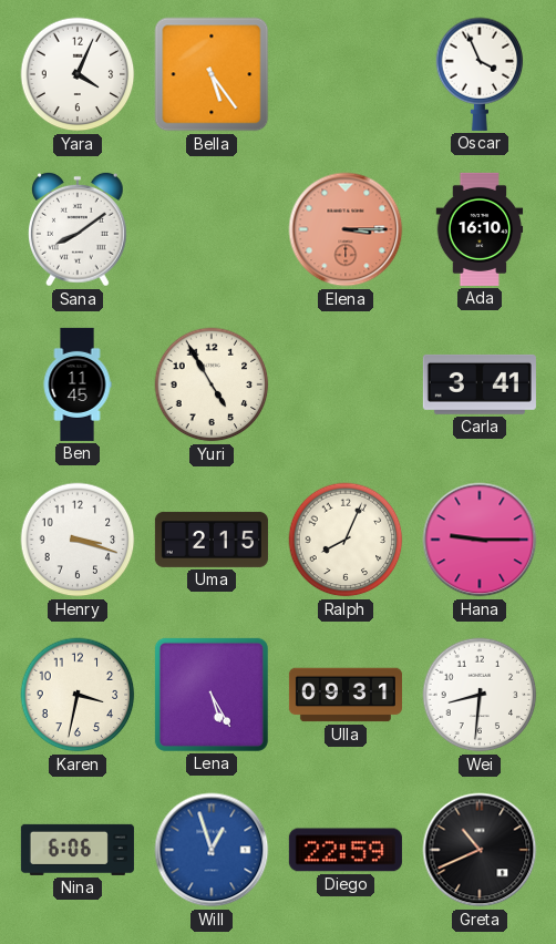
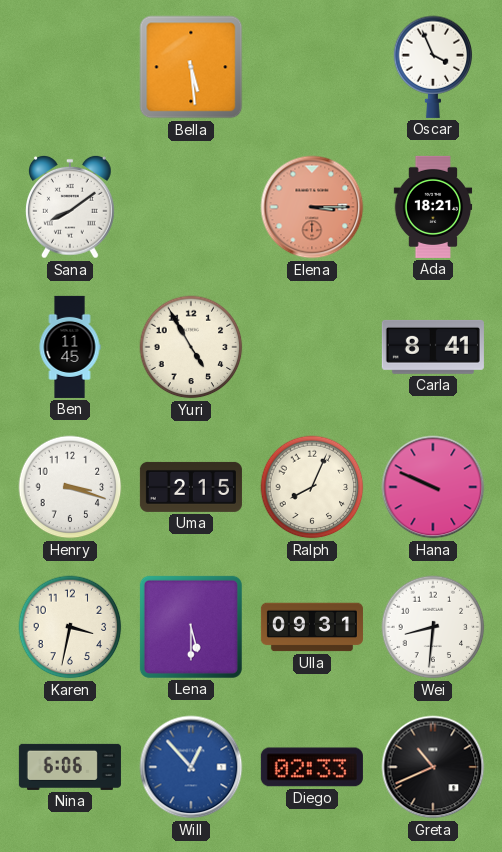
Yara: 4:04 -> none (78, 74)
Bella: 5:24 -> 5:29 (191, 67)
Ada: 16:10 -> 18:21 (433, 207)
Carla: 3:41 -> 8:41 (433, 347)
Hana: 9:15 -> 9:49 (433, 487)
Lena: 5:25 -> 5:30 (191, 627)
Will: 12:57 -> 12:53 (191, 767)
Diego: 22:59 -> 02:33 (312, 767)
